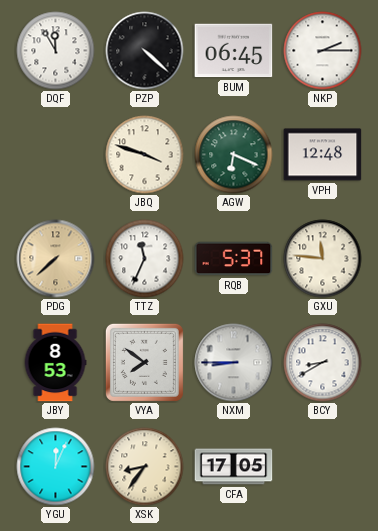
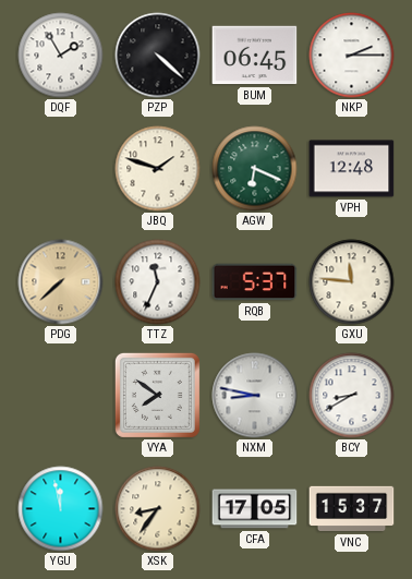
DQF: 11:55 -> 1:55 (61, 56)
JBQ: 3:48 -> 1:48 (158, 169)
JBY: 8:53 -> none (55, 363)
NXM: 8:45 -> 8:47 (255, 396)
YGU: 12:04 -> 11:58 (61, 509)
VNC: none -> 15:37 (352, 509)
